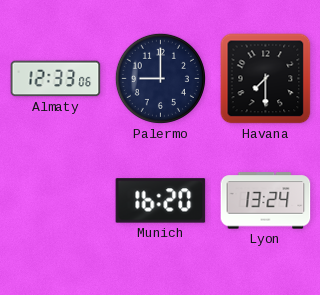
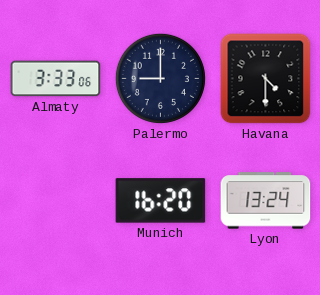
Almaty: 12:33 -> 3:33 (56, 79)
Havana: 7:30 -> 4:30 (266, 79)
